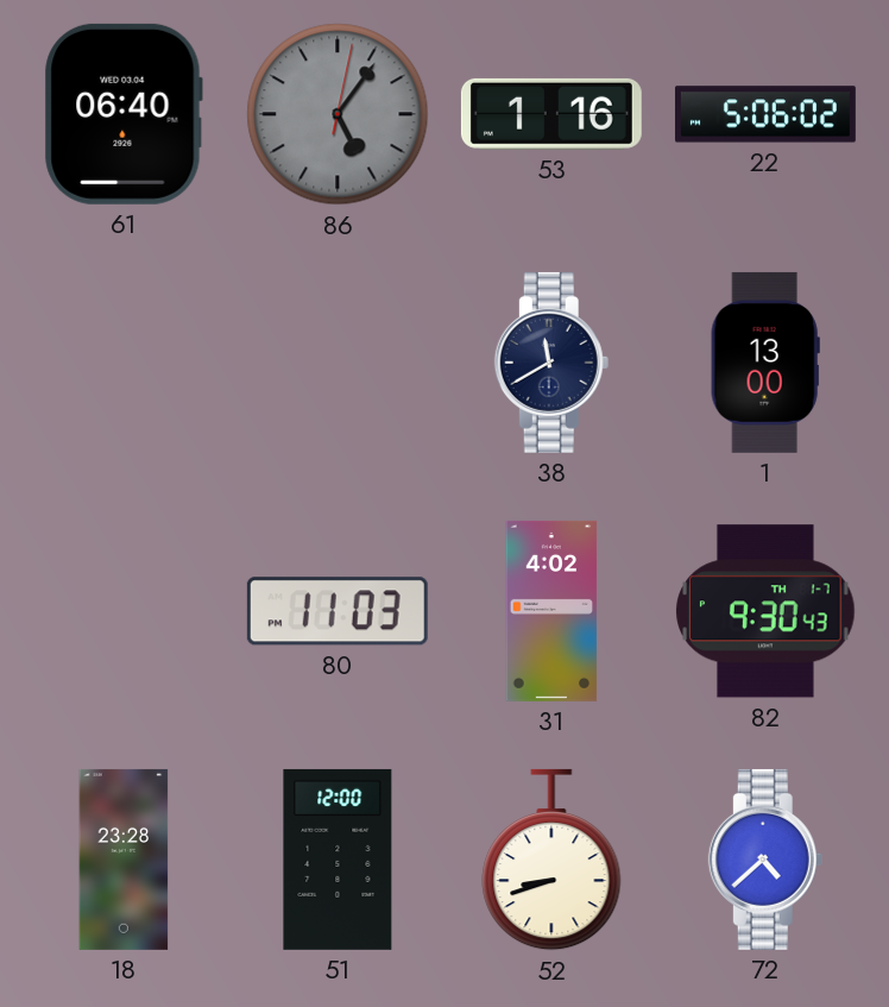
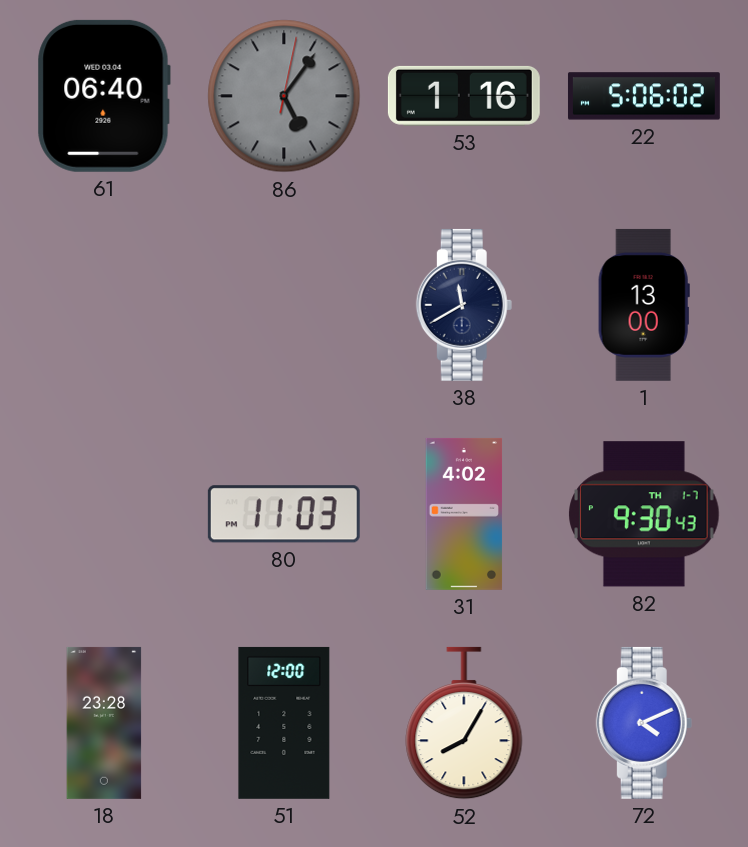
52: 8:42 -> 8:05 (464, 723)
72: 4:38 -> 4:11 (644, 723)
